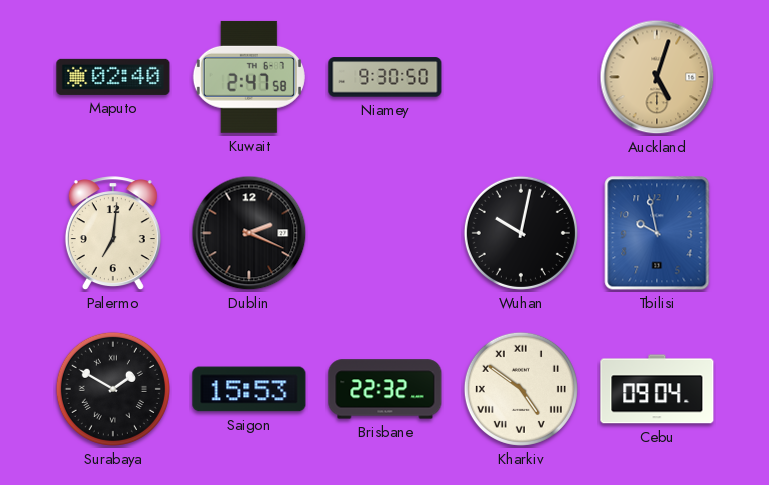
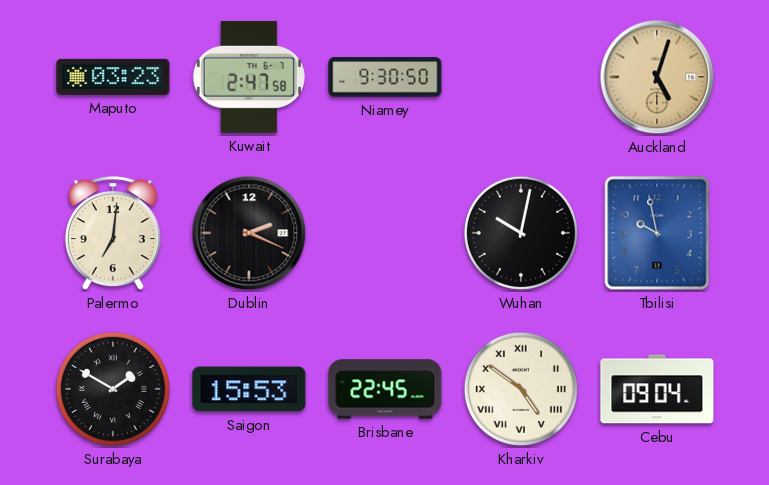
Maputo: 02:40 -> 03:23 (113, 77)
Brisbane: 22:32 -> 22:45 (385, 389)
